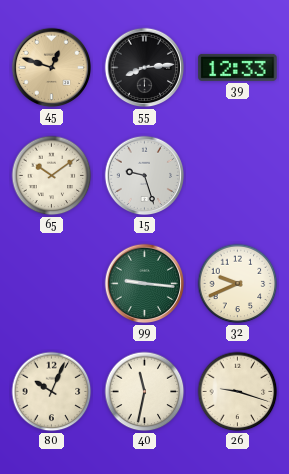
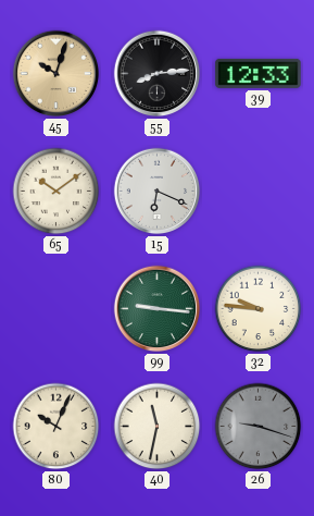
45: 12:48 -> 10:03 (56, 74)
15: 9:27 -> 6:19 (158, 192)
32: 9:41 -> 9:46 (259, 309)
26 dial: cream -> grey (259, 427)
